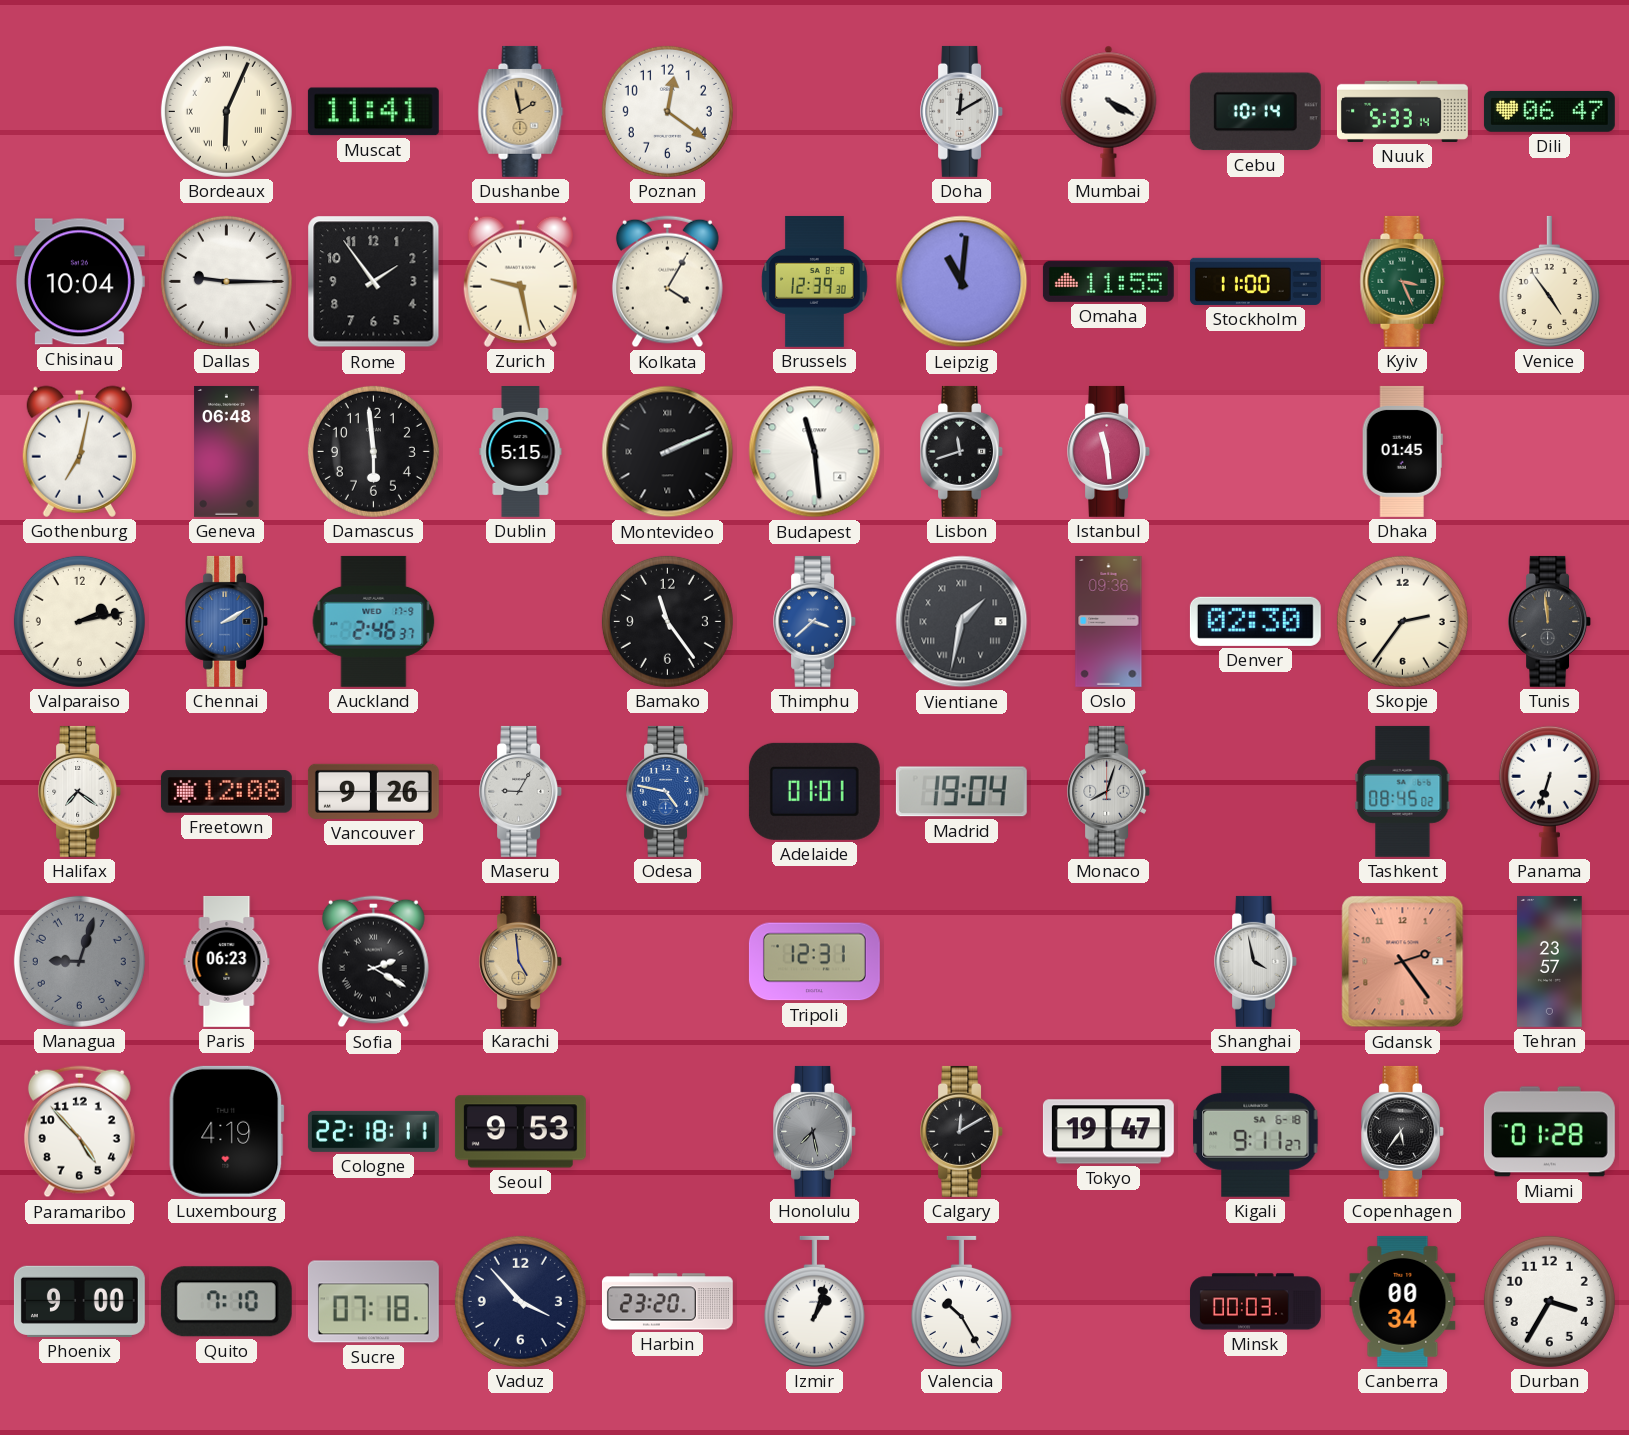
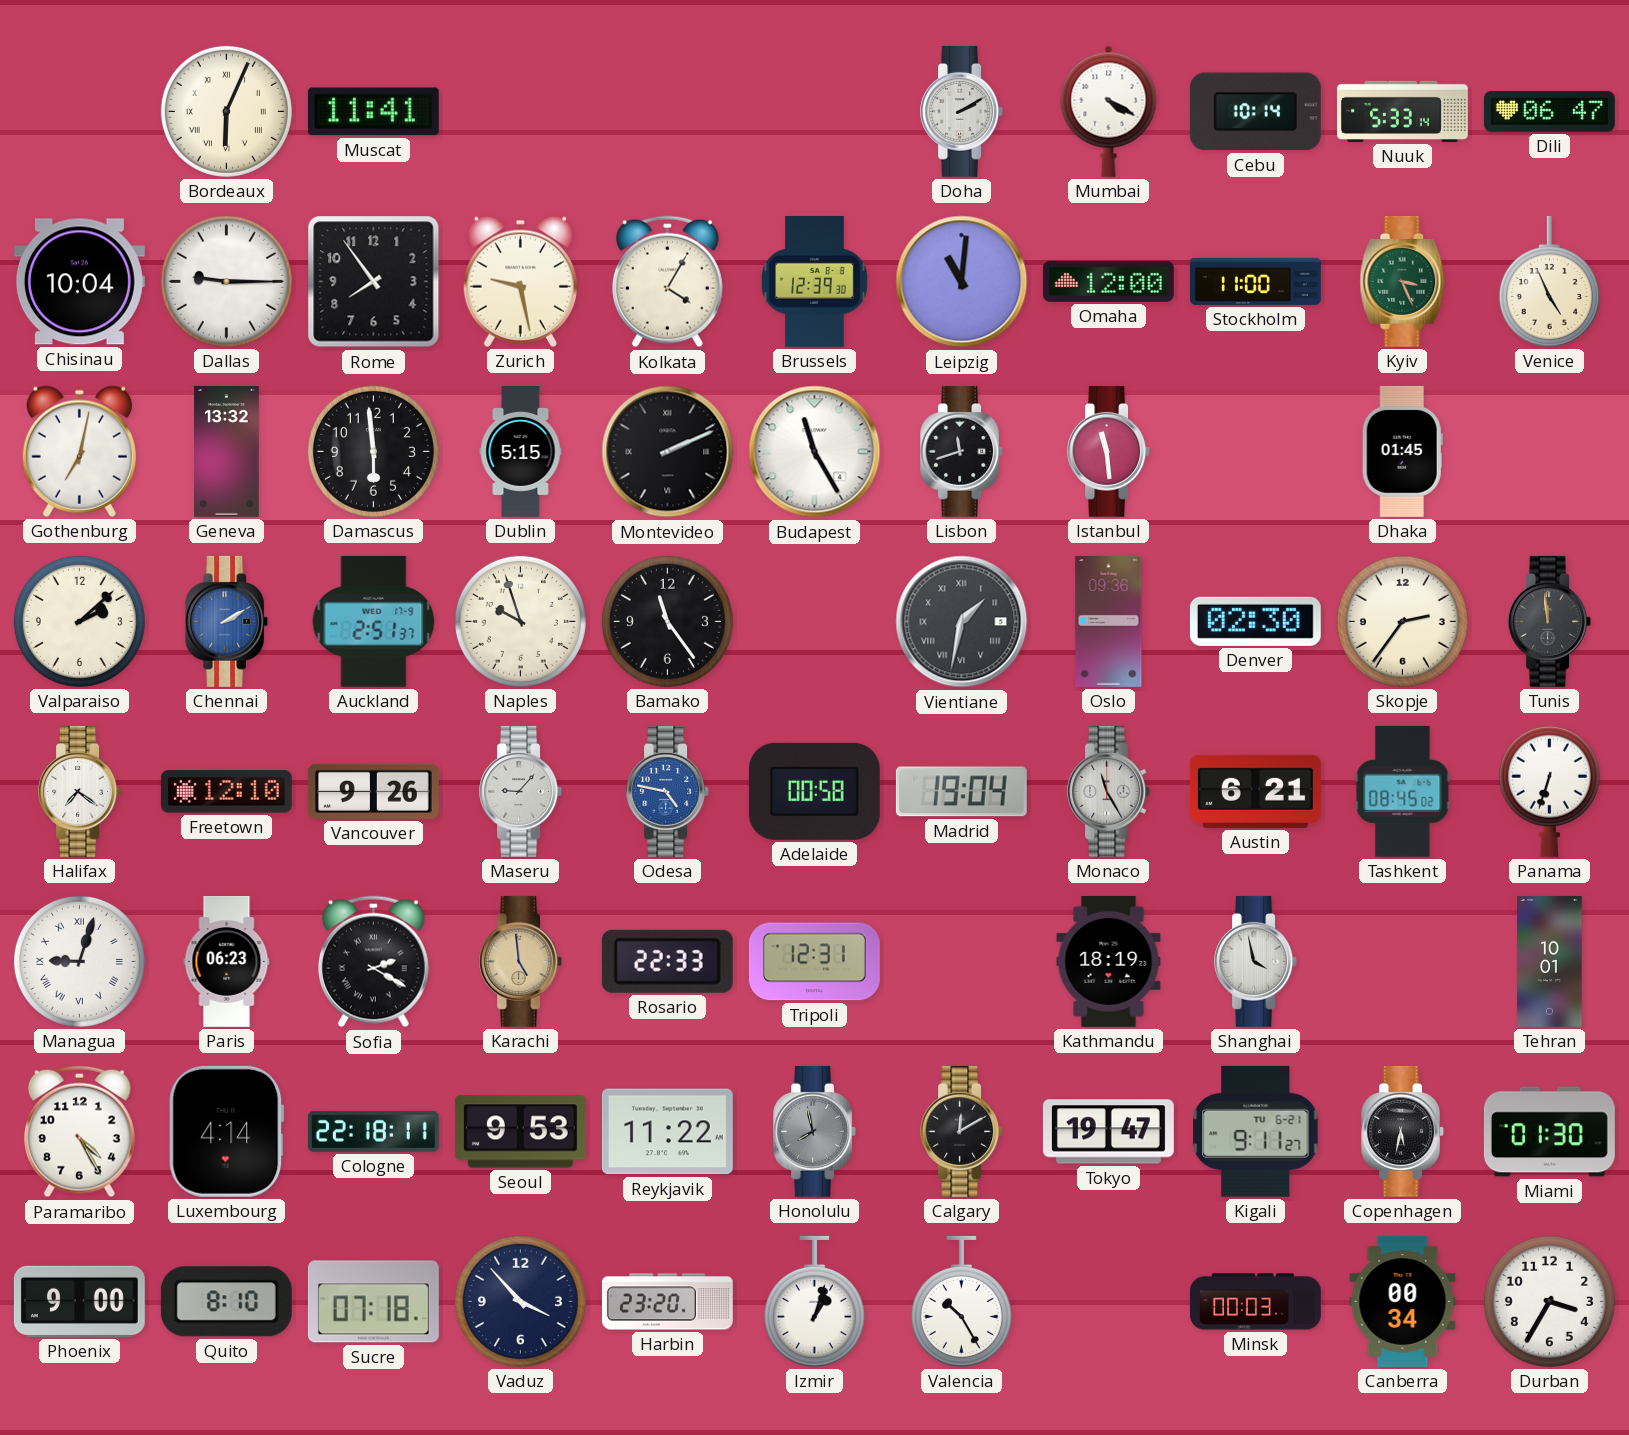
Dushanbe: 1:58 -> none (521, 111)
Poznan: 12:21 -> none (667, 111)
Doha: 12:10 -> 2:10 (962, 111)
Rome: 1:54 -> 7:54 (374, 282)
Omaha: 11:55 -> 12:00 (1108, 281)
Venice: 4:54 -> 4:56 (1549, 281)
Geneva: 06:48 -> 13:32 (227, 451)
Budapest: 11:29 -> 11:25 (815, 452)
Valparaiso: 2:13 -> 2:08 (79, 621)
Auckland: 2:46 -> 2:51 (374, 621)
Naples: none -> 9:57 (520, 621)
Thimphu: 3:38 -> none (815, 621)
Freetown: 12:08 -> 12:10 (226, 792)
Maseru: 9:05 -> 9:07 (521, 791)
Adelaide: 01:01 -> 00:58 (814, 791)
Monaco: 8:03 -> 11:25 (1109, 791)
Austin: none -> 6:21 (1255, 791)
Managua dial: grey -> white (79, 961)
Managua numerals: Arabic -> Roman (79, 961)
Rosario: none -> 22:33 (667, 961)
Kathmandu: none -> 18:19 (1109, 961)
Gdansk: 2:24 -> none (1403, 962)
Tehran: 23:57 -> 10:01 (1550, 961)
Paramaribo: 4:53 -> 4:25 (79, 1132)
Luxembourg: 4:19 -> 4:14 (227, 1131)
Reykjavik: none -> 11:22 (667, 1132)
Honolulu: 7:28 -> 7:58 (815, 1131)
Kigali date: SA 6-18 -> TU 6-21 (1256, 1131)
Copenhagen: 5:36 -> 5:32 (1403, 1131)
Miami: 01:28 -> 01:30 (1549, 1132)
Quito: 7:10 -> 8:10 (226, 1302)
